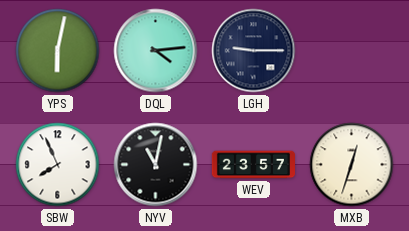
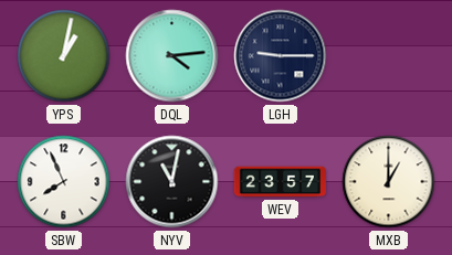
YPS: 6:02 -> 1:02 (64, 56)
MXB: 12:33 -> 1:00 (389, 182)
